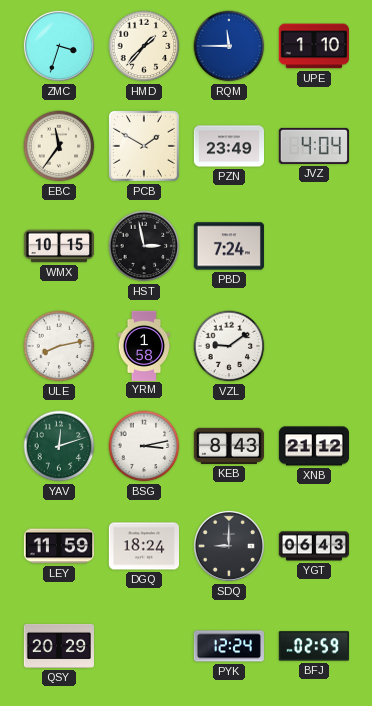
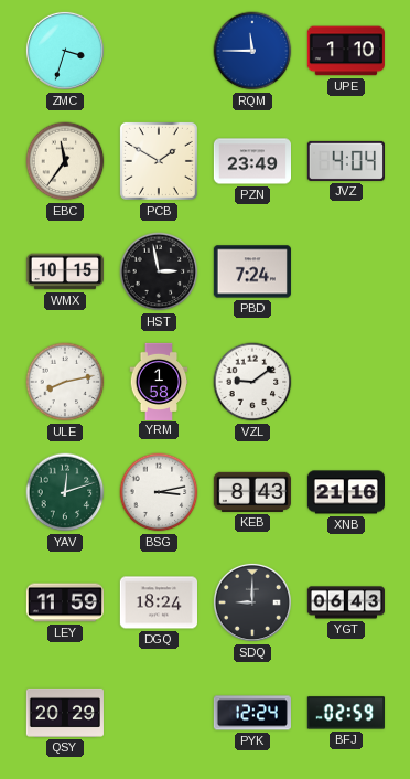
HMD: 1:37 -> none (144, 46)
XNB: 21:12 -> 21:16 (345, 492)
